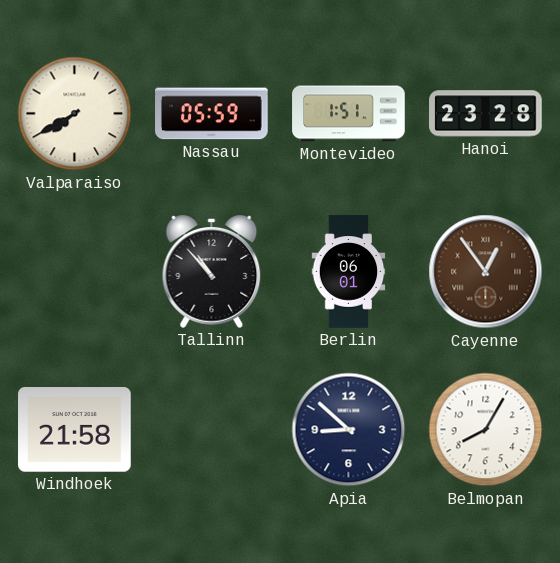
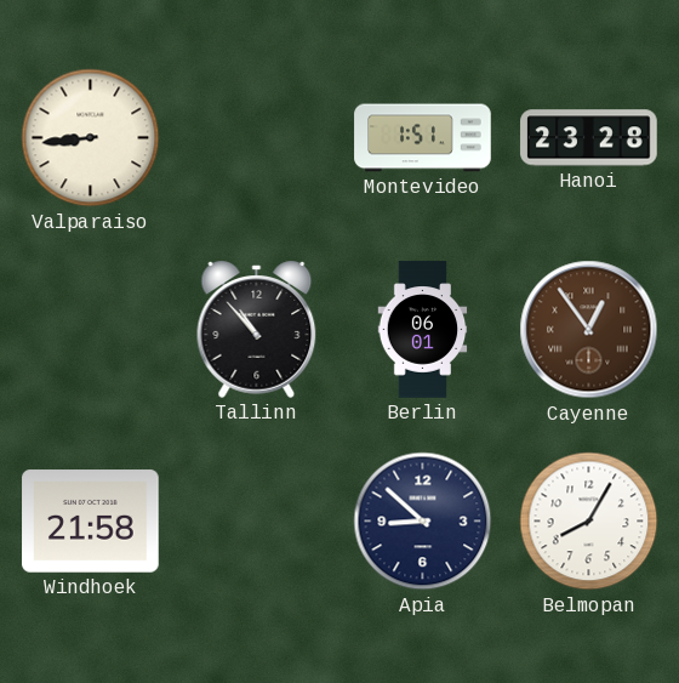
Valparaiso: 7:40 -> 8:44 (91, 138)
Nassau: 05:59 -> none (212, 114)
